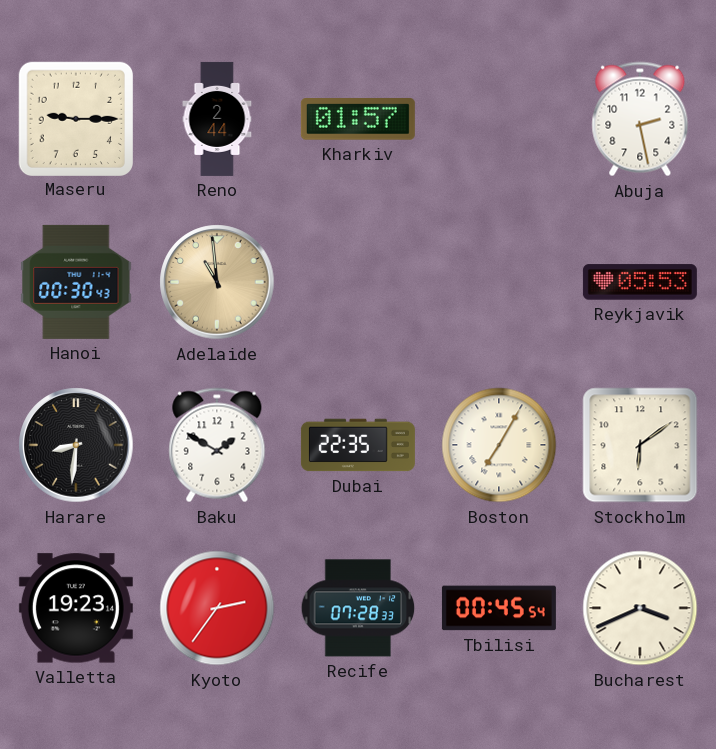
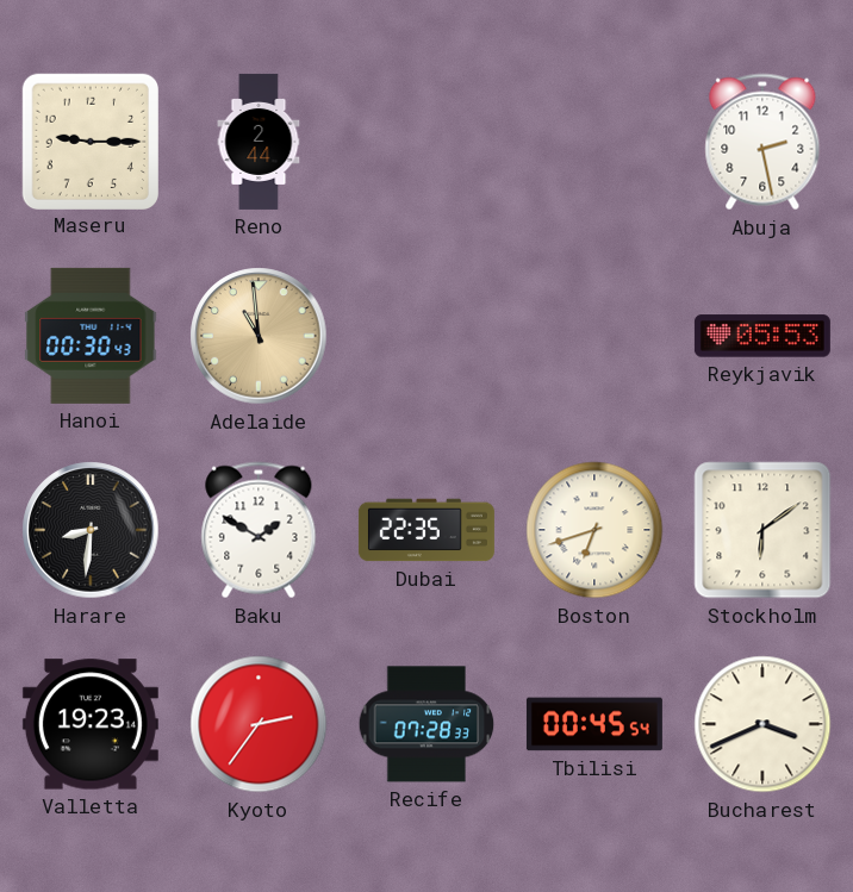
Kharkiv: 01:57 -> none (358, 120)
Boston: 7:05 -> 6:42 (594, 530)
